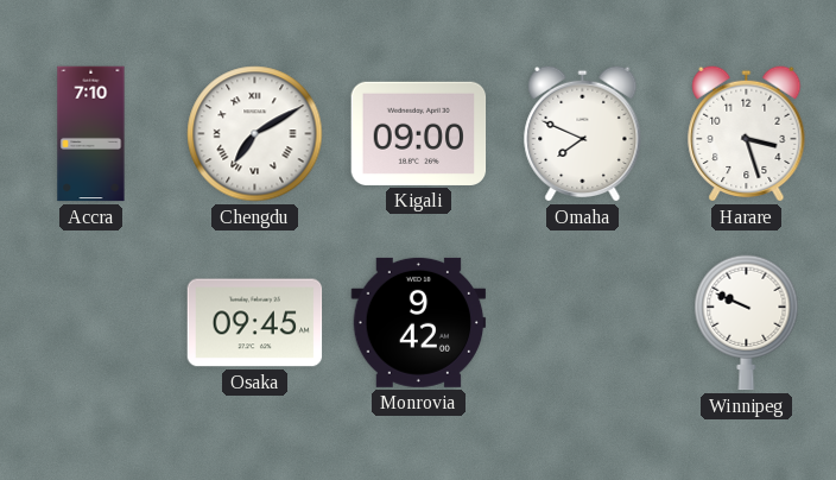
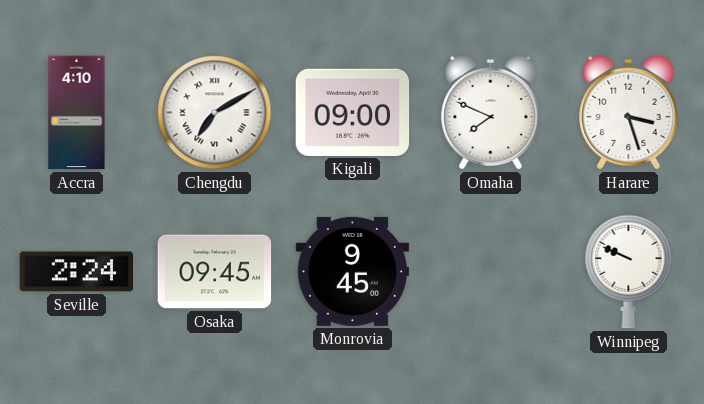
Accra: 7:10 -> 4:10 (77, 113)
Seville: none -> 2:24 (77, 272)
Monrovia: 9:42 -> 9:45 (353, 271)
